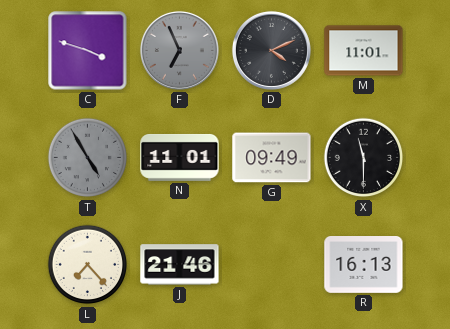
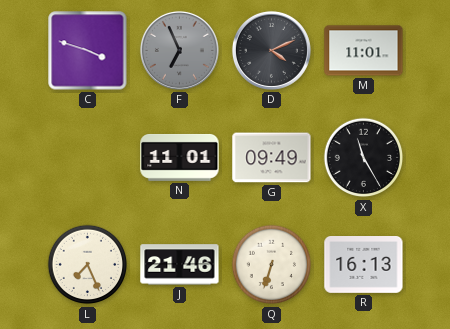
T: 4:55 -> none (88, 158)
X: 11:30 -> 11:25 (364, 158)
L: 7:23 -> 7:26 (88, 265)
Q: none -> 6:33 (272, 265)
